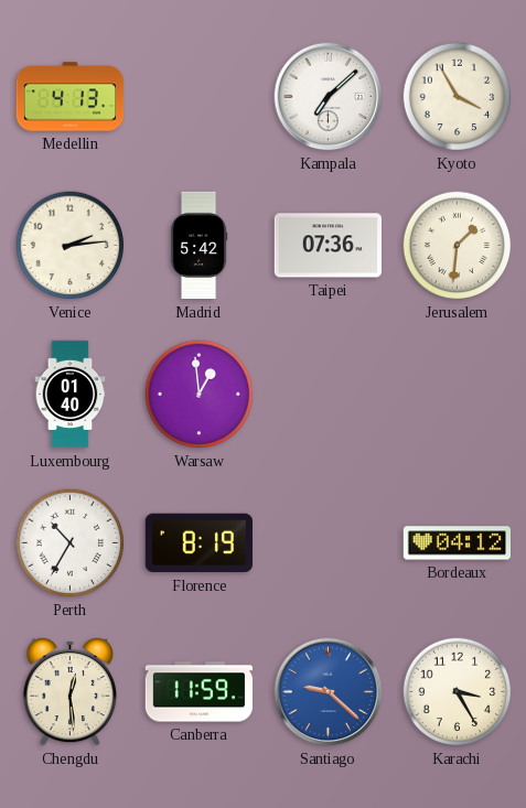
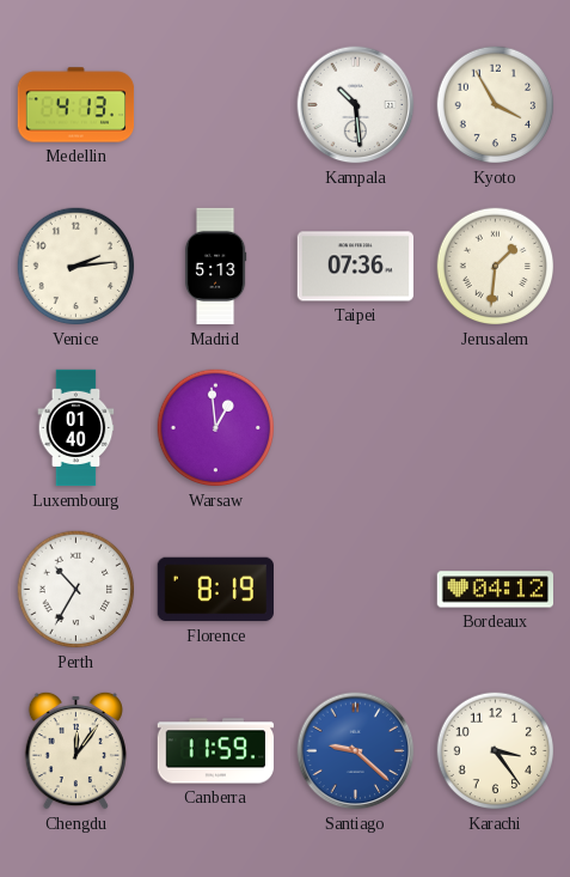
Kampala: 7:08 -> 10:29 (356, 105)
Madrid: 5:42 -> 5:13 (215, 267)
Chengdu: 12:29 -> 12:06 (75, 750)
Karachi: 3:25 -> 3:24 (496, 751)
